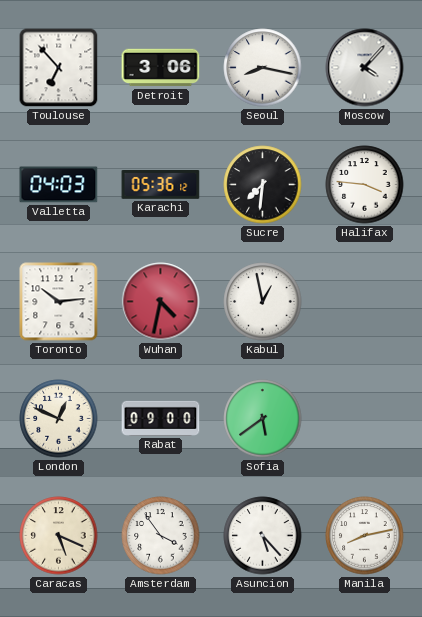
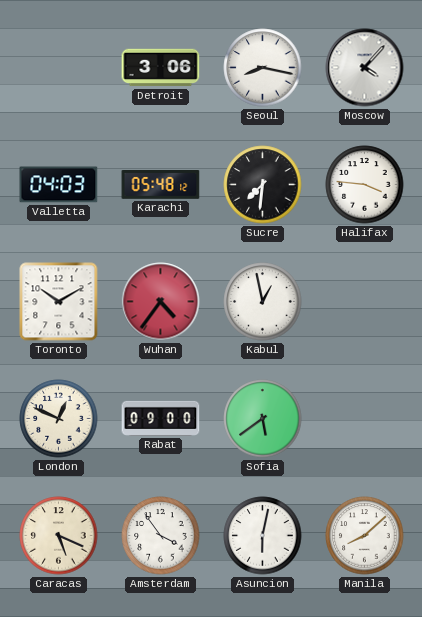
Toulouse: 6:53 -> none (59, 68)
Karachi: 05:36 -> 05:48 (161, 185)
Toronto: 10:14 -> 10:10 (59, 302)
Wuhan: 4:32 -> 4:36 (161, 302)
Asuncion: 5:23 -> 6:02 (263, 536)
Manila: 8:13 -> 8:08 (365, 536)
